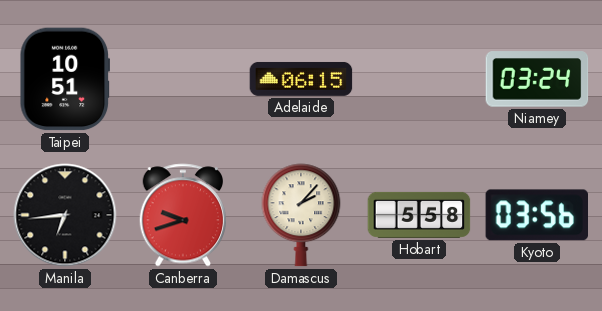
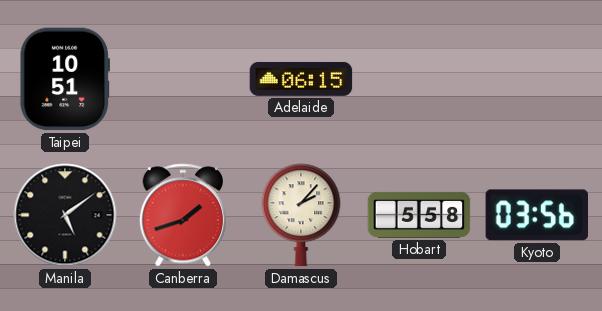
Niamey: 03:24 -> none (537, 79)
Manila: 6:44 -> 5:09 (65, 215)
Canberra: 9:42 -> 1:42 (183, 215)
